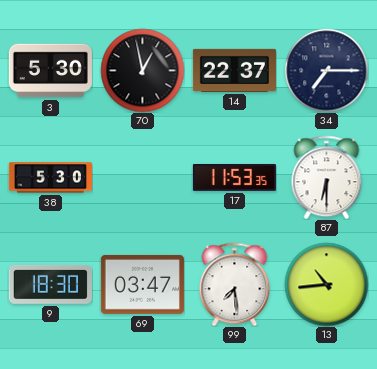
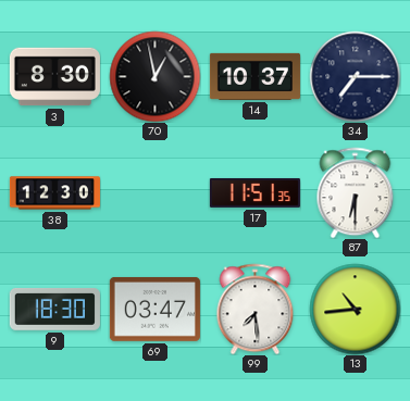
3: 5:30 -> 8:30 (54, 77)
14: 22:37 -> 10:37 (254, 76)
38: 5:30 -> 12:30 (54, 193)
17: 11:53 -> 11:51 (254, 192)
